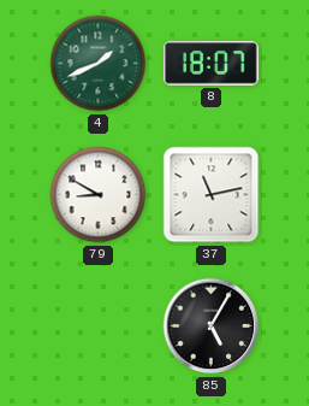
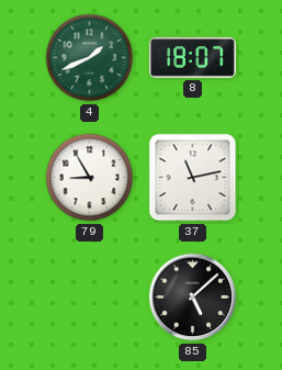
79: 8:50 -> 8:55 (90, 178)
85: 5:05 -> 5:08 (193, 298)
